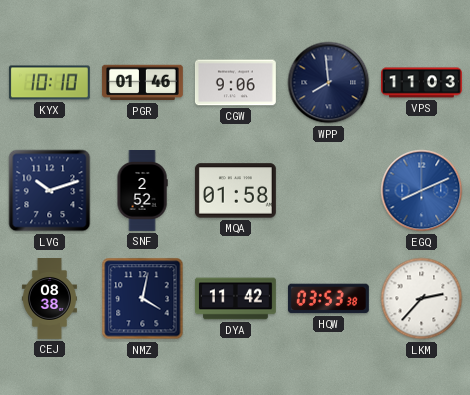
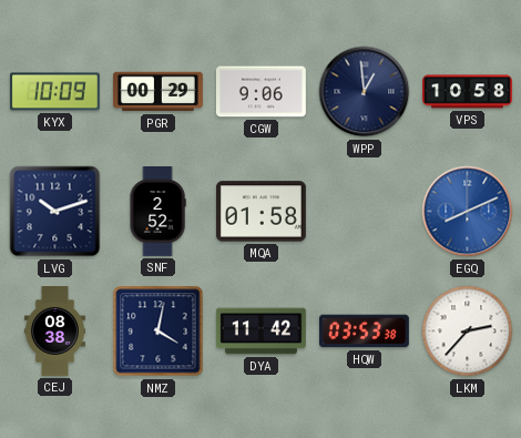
KYX: 10:10 -> 10:09 (54, 92)
PGR: 01:46 -> 00:29 (157, 92)
WPP: 7:59 -> 12:59 (365, 92)
VPS: 11:03 -> 10:58 (468, 92)
